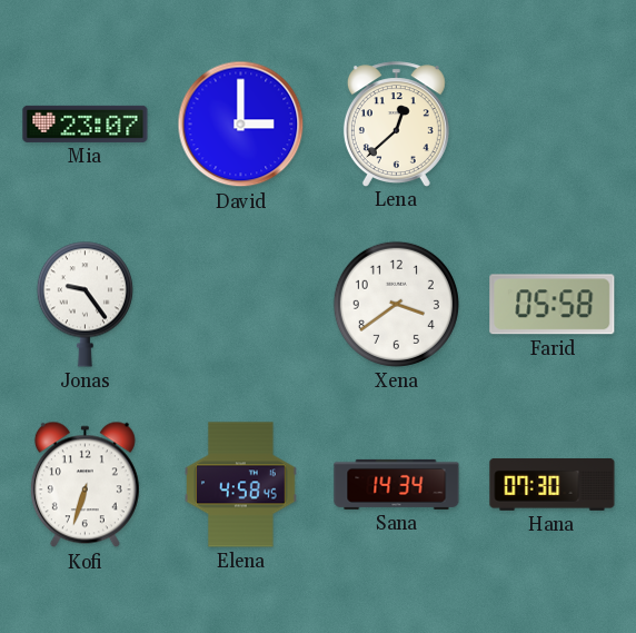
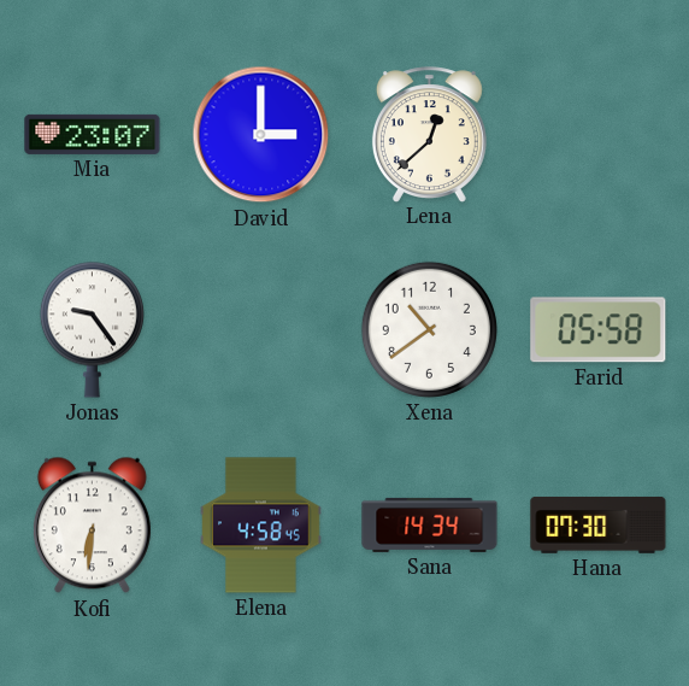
Xena: 3:39 -> 10:39 (429, 329)
Kofi: 6:33 -> 6:31 (92, 526)
